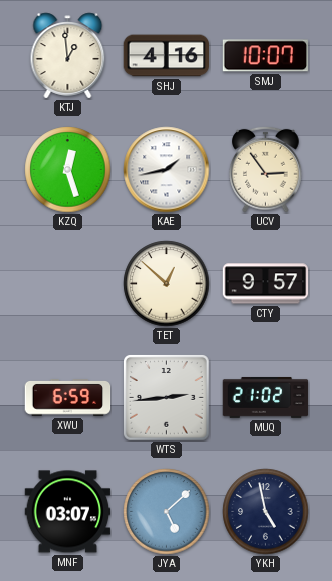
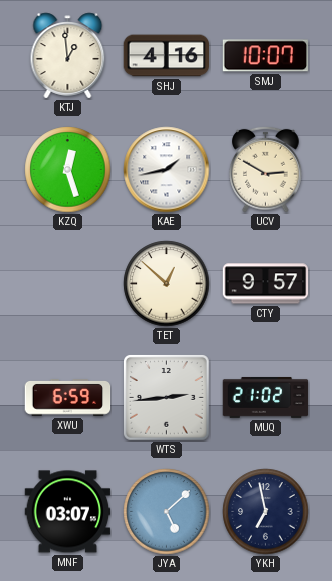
UCV: 2:54 -> 2:50 (266, 169)
YKH: 4:58 -> 6:58 (266, 512)
